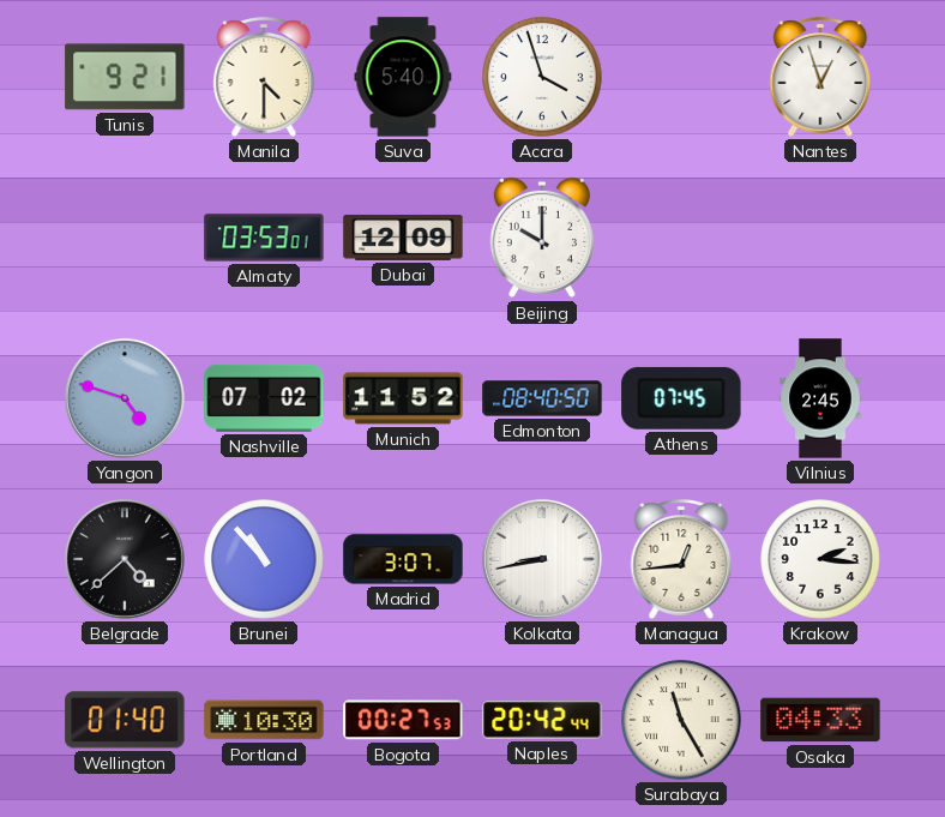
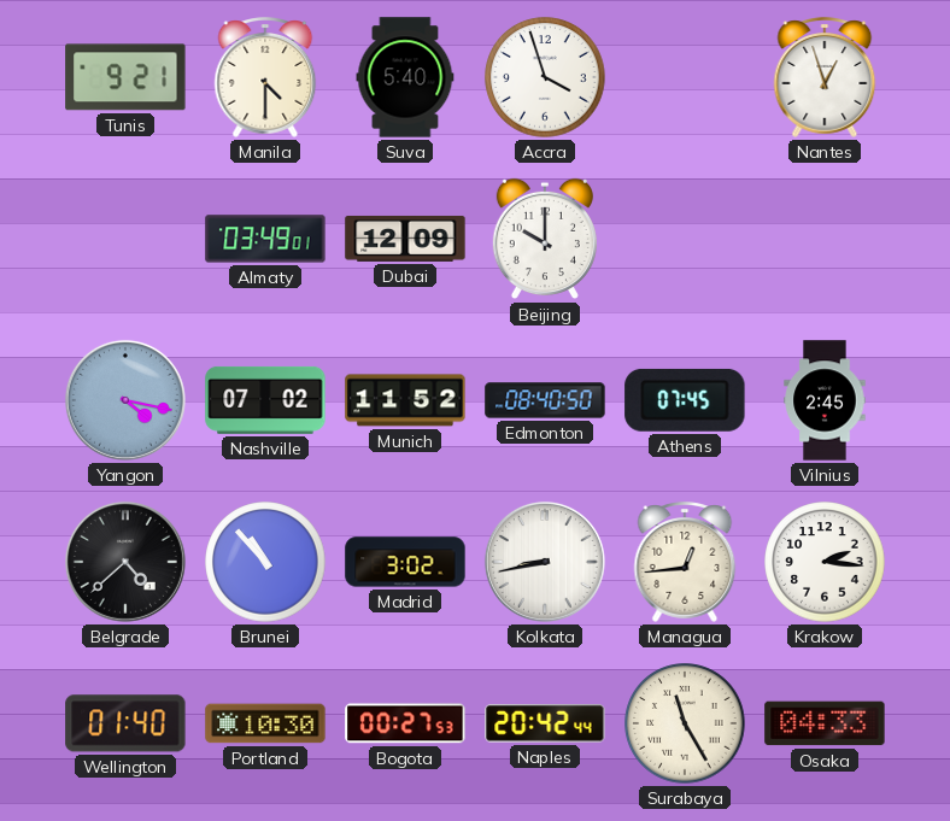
Almaty: 03:53 -> 03:49 (265, 239)
Yangon: 4:48 -> 4:17 (125, 400)
Madrid: 3:07 -> 3:02 (405, 562)
